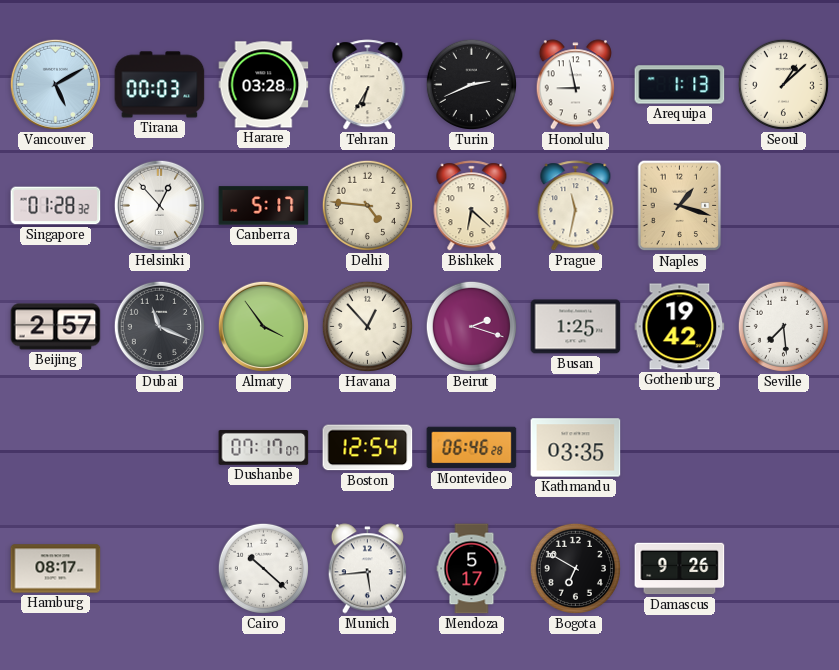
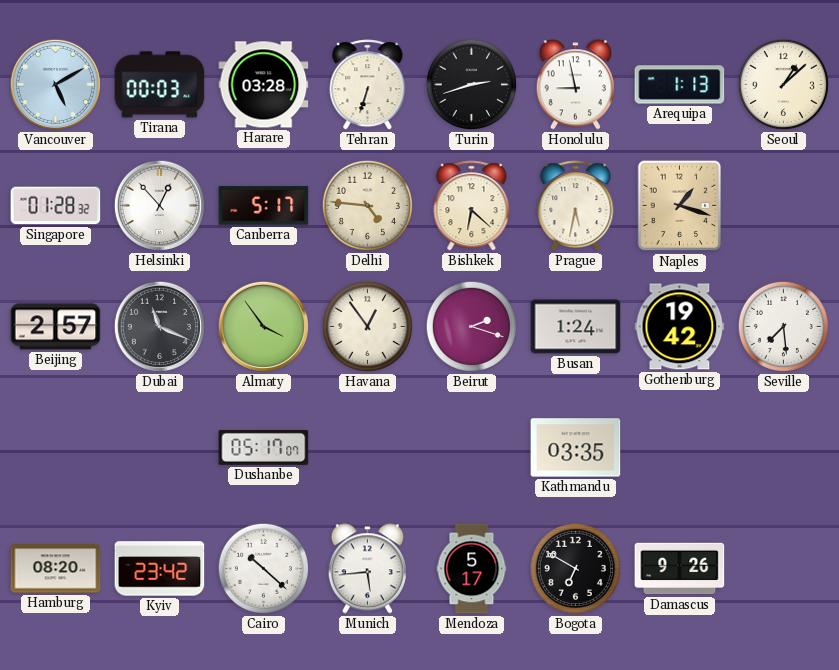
Tehran: 6:35 -> 6:33 (368, 85)
Turin: 2:41 -> 2:42 (471, 84)
Prague: 11:32 -> 5:32 (576, 206)
Havana: 12:53 -> 12:54 (367, 326)
Busan: 1:25 -> 1:24 (576, 327)
Dushanbe: 07:17 -> 05:17 (264, 447)
Boston: 12:54 -> none (368, 448)
Montevideo: 06:46 -> none (472, 448)
Hamburg: 08:17 -> 08:20 (56, 569)
Kyiv: none -> 23:42 (160, 569)
